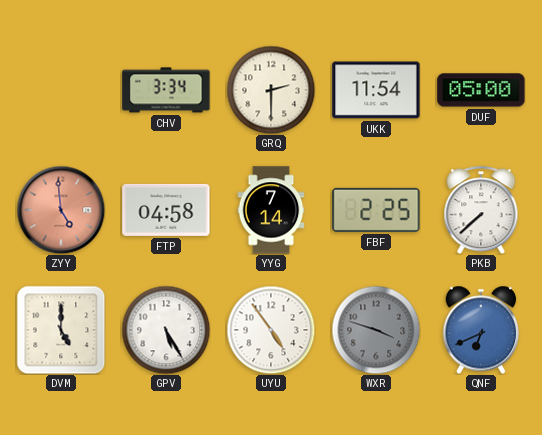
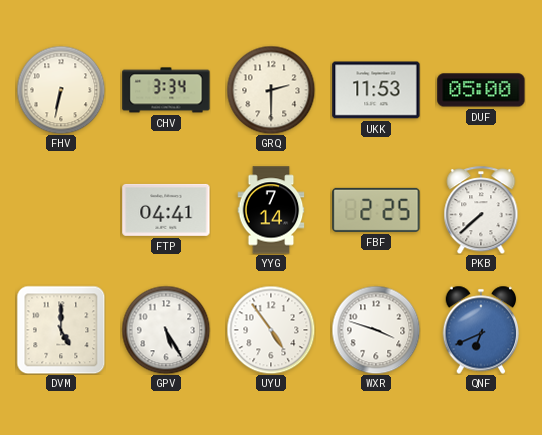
FHV: none -> 6:32 (61, 90)
UKK: 11:54 -> 11:53 (376, 90)
ZYY: 4:59 -> none (61, 210)
FTP: 04:58 -> 04:41 (166, 210)
WXR dial: grey -> white (376, 330)
